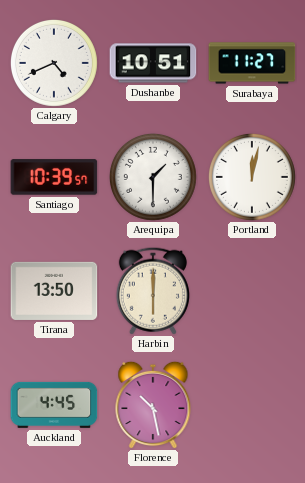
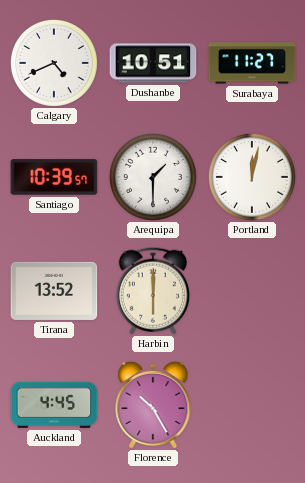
Tirana: 13:50 -> 13:52 (54, 291)
Florence: 10:28 -> 10:25 (153, 405)
